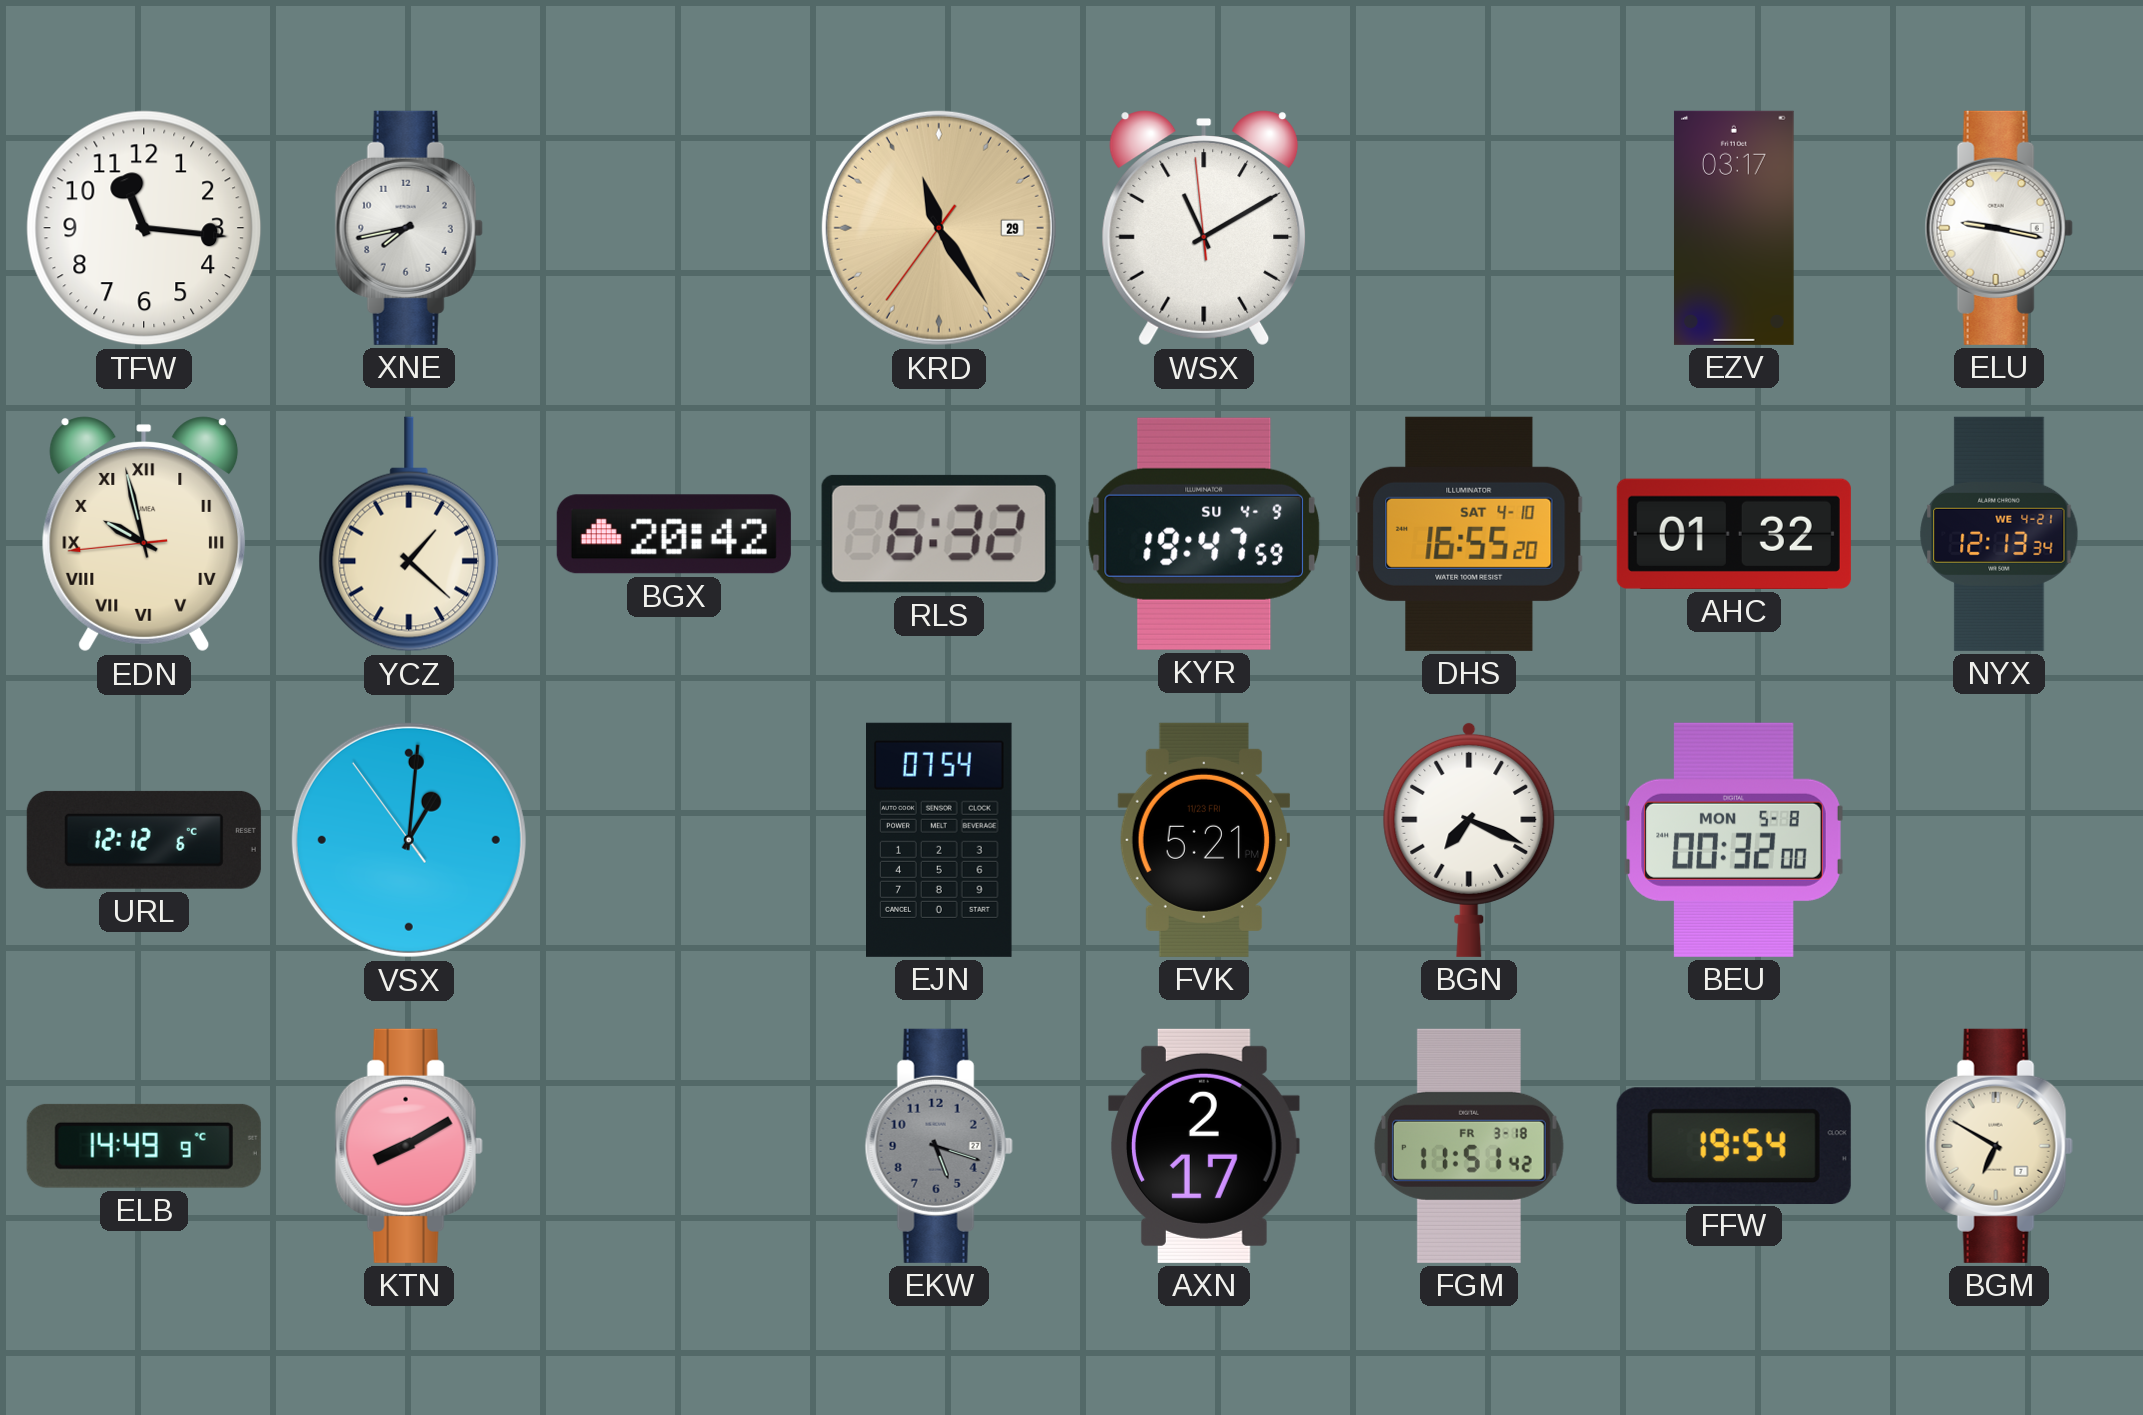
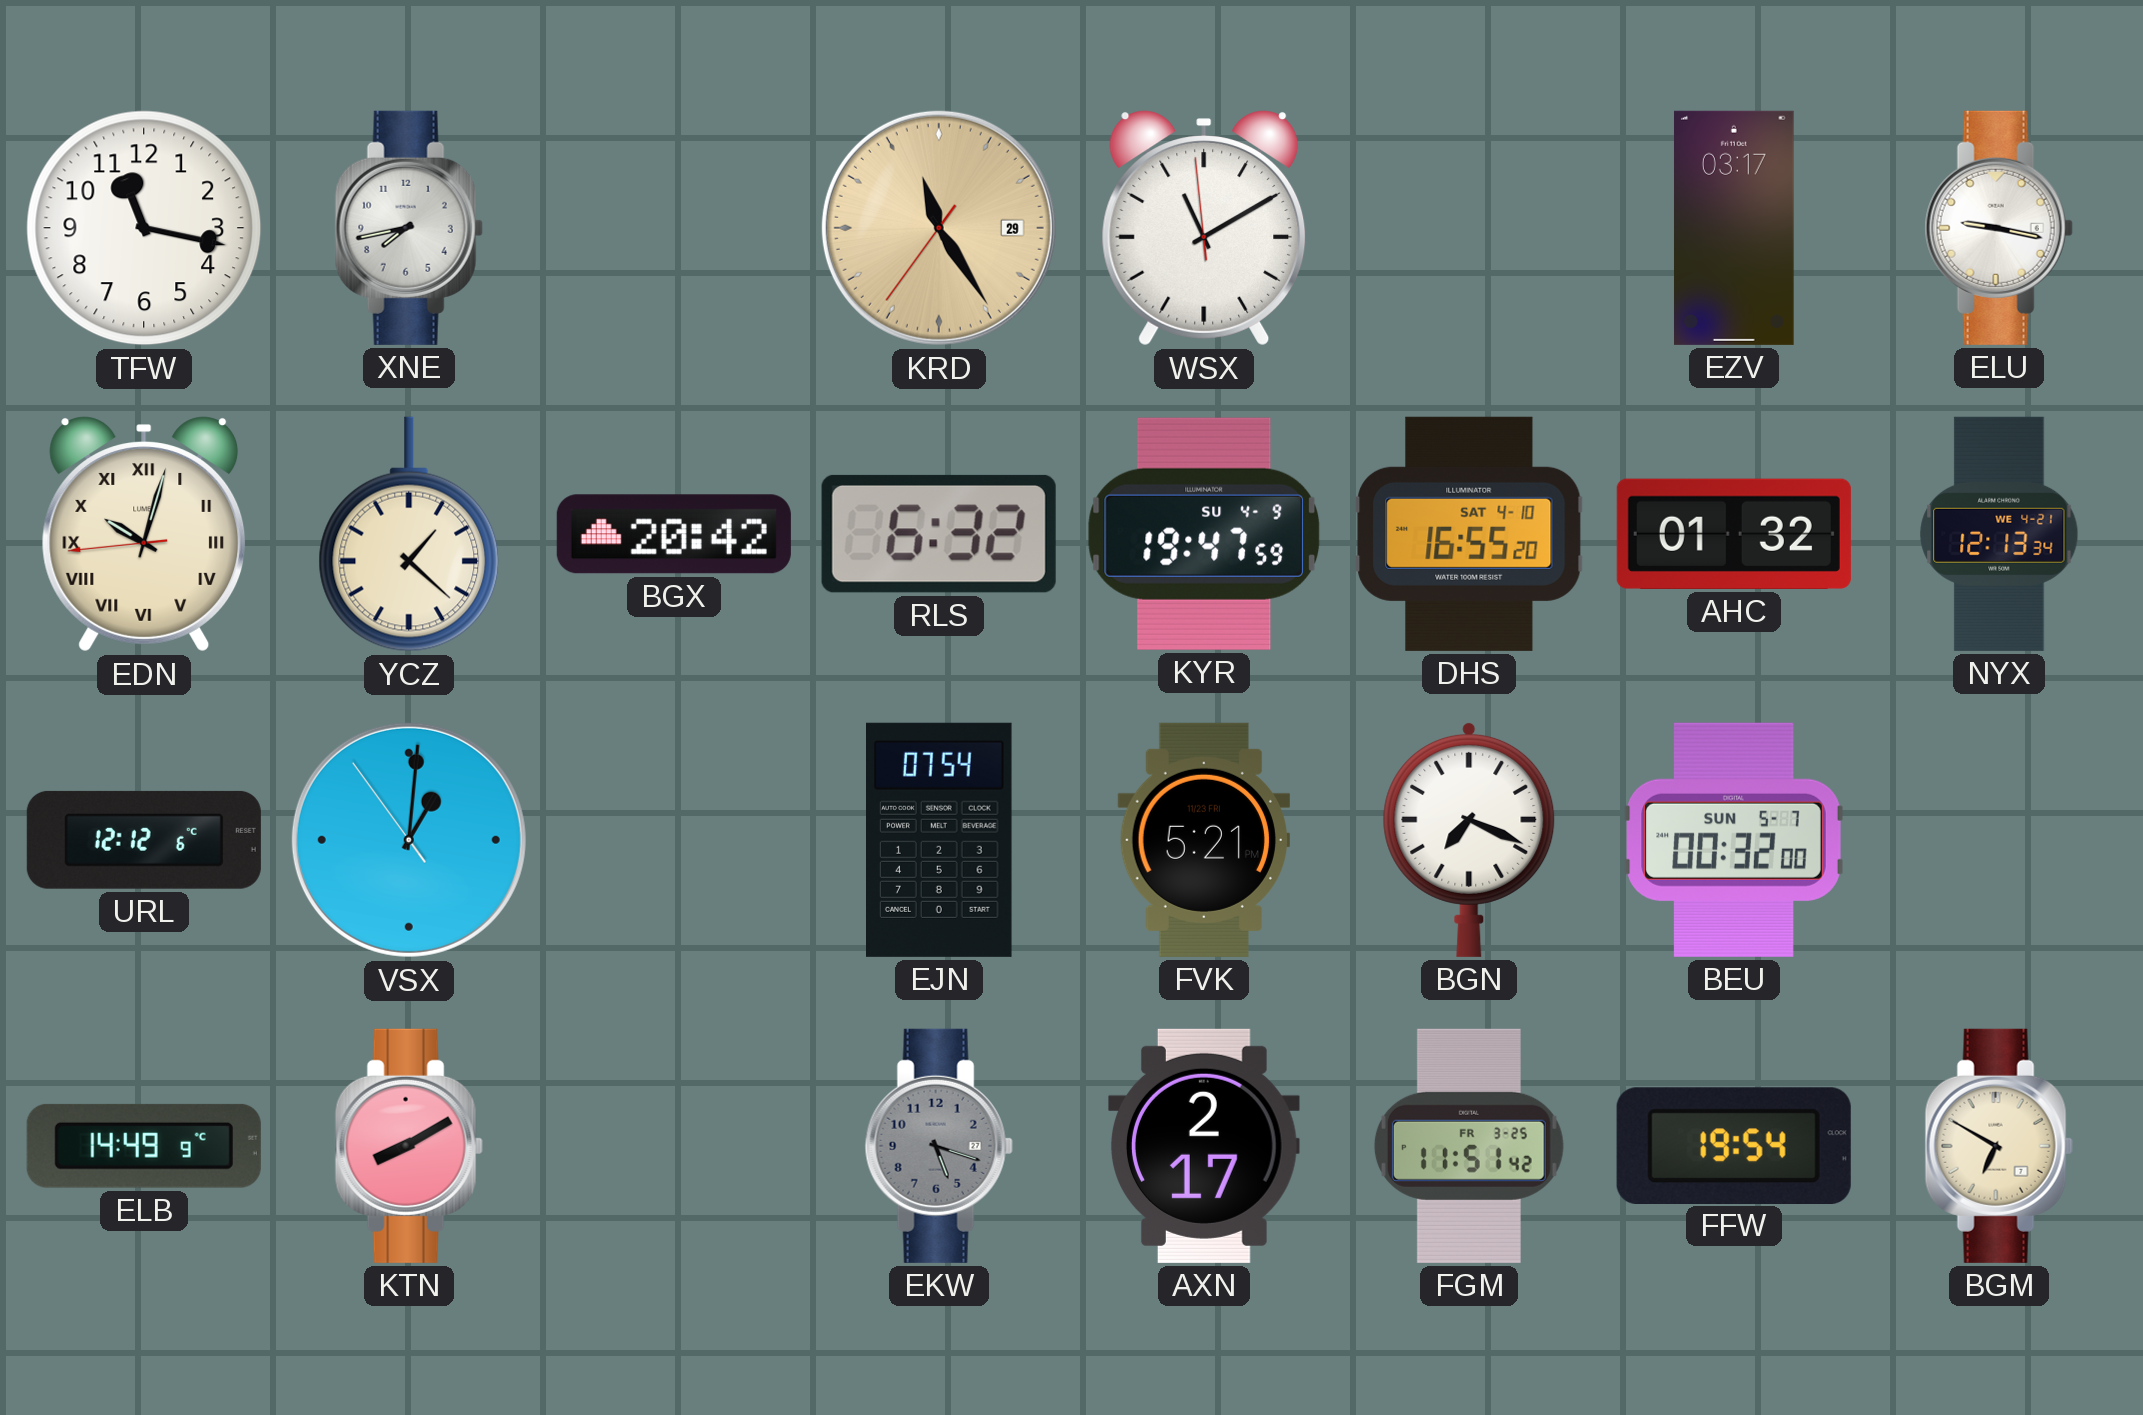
TFW: 11:16 -> 11:17 (144, 228)
EDN: 9:57 -> 10:02 (144, 534)
BEU date: MON 5-8 -> SUN 5-7 (1734, 840)
FGM date: FR 3-18 -> FR 3-25 (1469, 1146)
